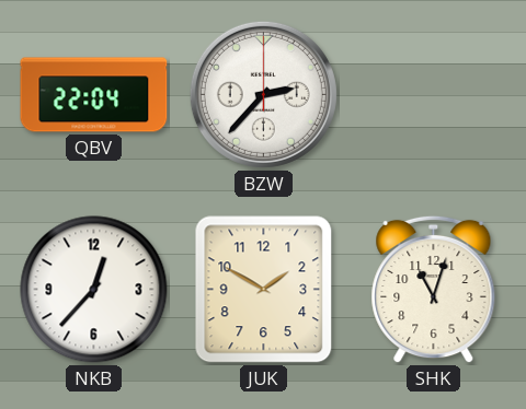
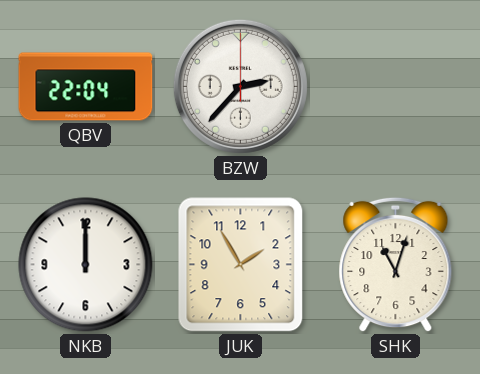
NKB: 12:37 -> 12:00 (86, 265)
JUK: 1:50 -> 1:55 (241, 265)
